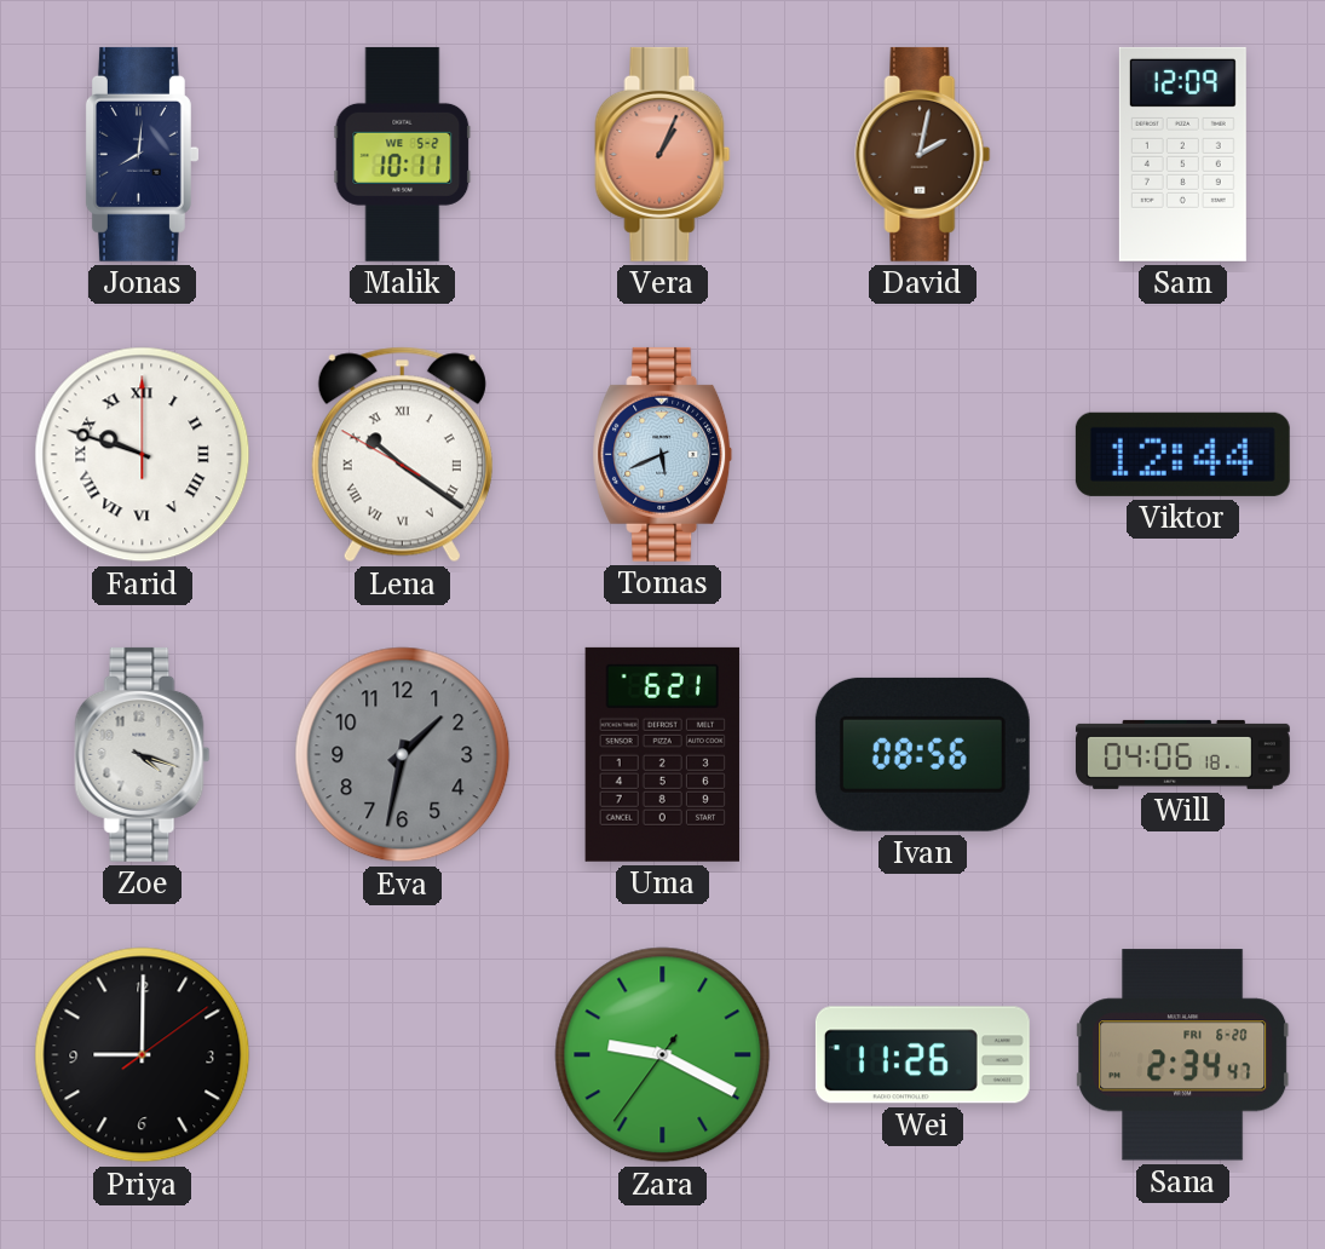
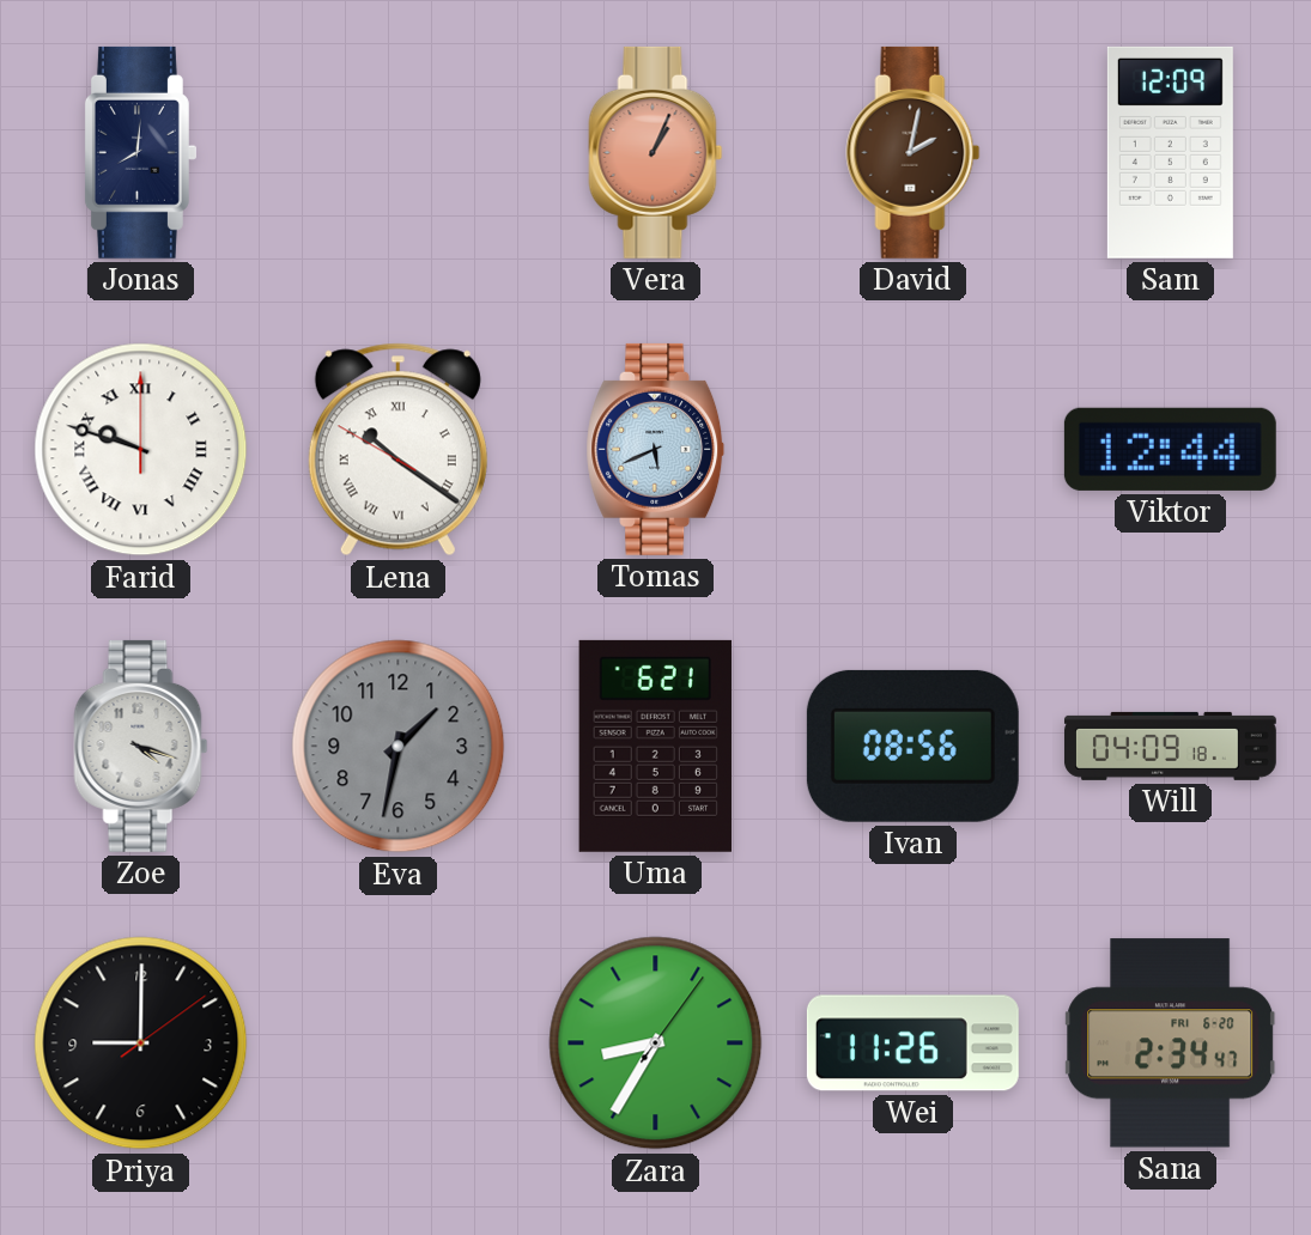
Malik: 10:11 -> none (403, 154)
Will: 04:06 -> 04:09 (1170, 746)
Zara: 9:19 -> 8:35 (656, 1044)
